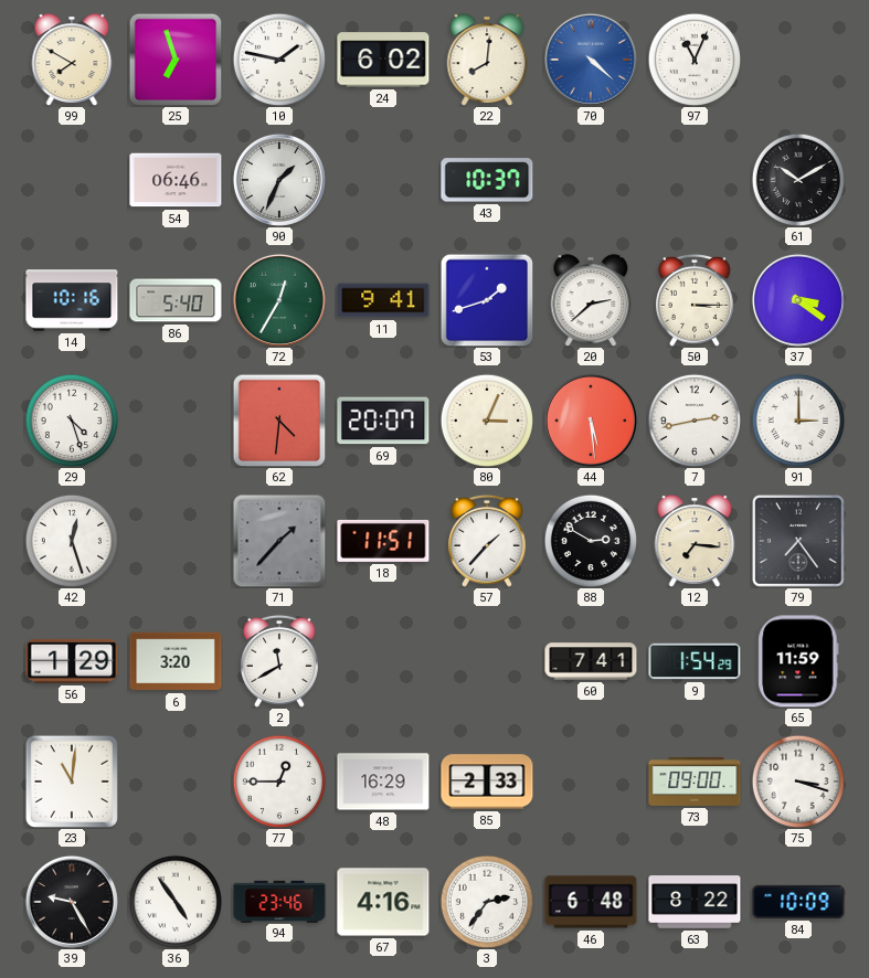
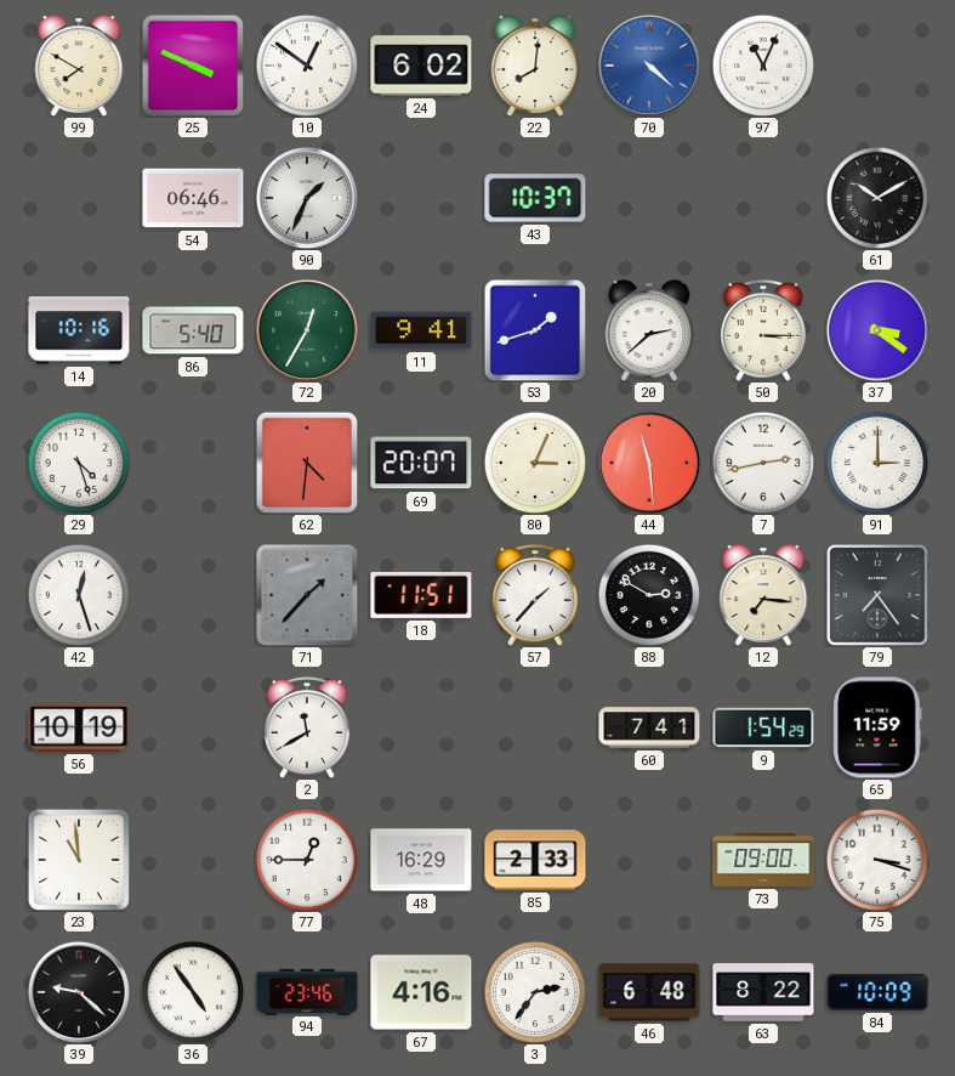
25: 6:57 -> 3:49 (193, 66)
10: 1:47 -> 12:51 (306, 64)
44: 5:29 -> 11:29 (649, 463)
56: 1:29 -> 10:19 (79, 727)
6: 3:20 -> none (176, 661)
23: 11:01 -> 10:59 (79, 860)
39: 9:25 -> 9:22 (79, 992)
